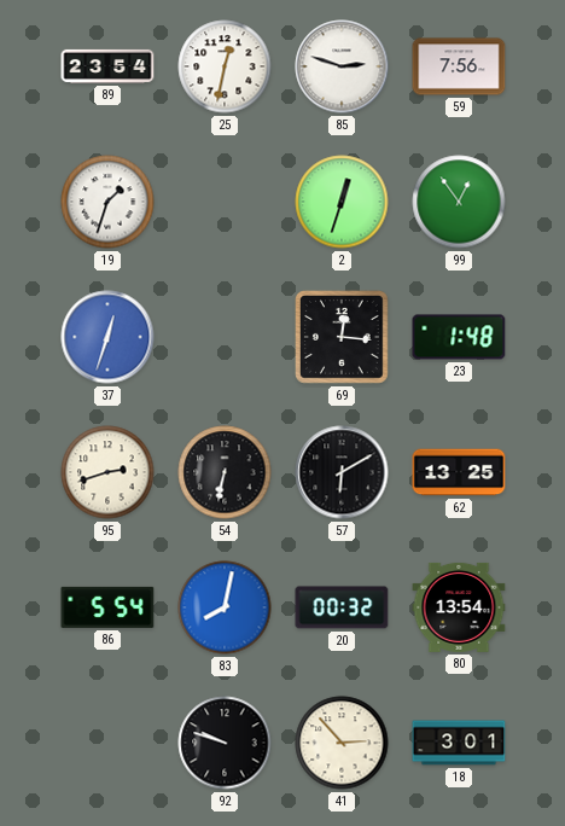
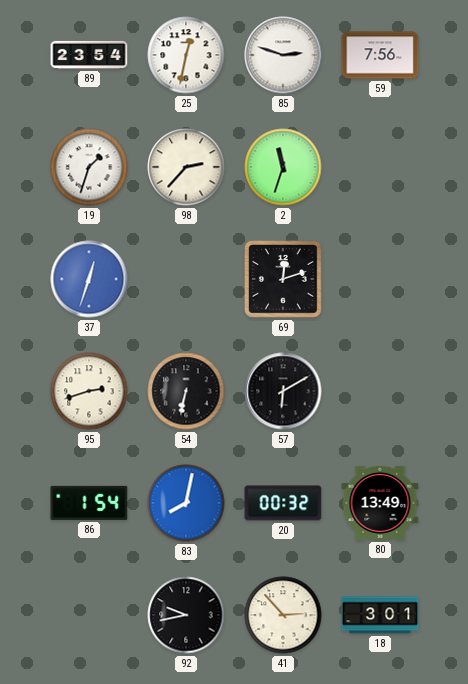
98: none -> 2:37 (186, 167)
2: 12:33 -> 11:33 (283, 167)
99: 12:54 -> none (459, 202)
69: 12:16 -> 12:12 (284, 280)
23: 1:48 -> none (459, 337)
62: 13:25 -> none (459, 472)
86: 5:54 -> 1:54 (89, 503)
80: 13:54 -> 13:49 (380, 503)
92: 9:48 -> 9:43 (186, 615)
